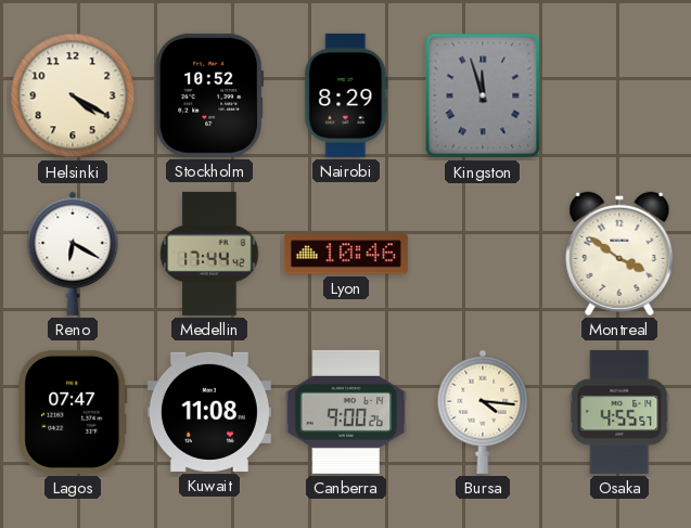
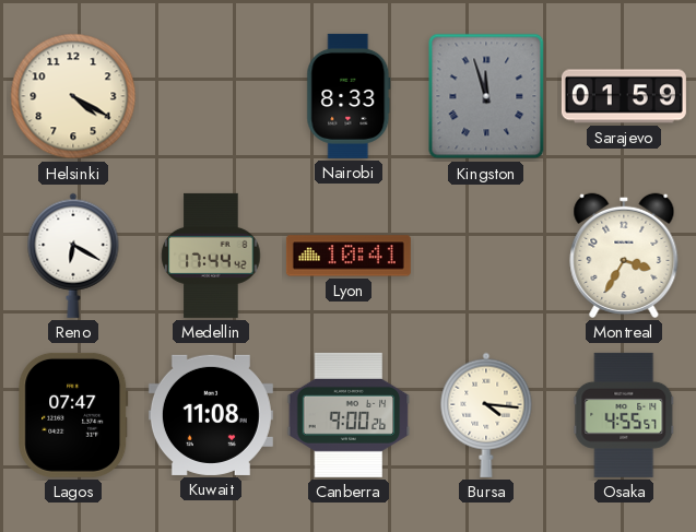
Stockholm: 10:52 -> none (208, 95)
Nairobi: 8:29 -> 8:33 (349, 96)
Sarajevo: none -> 01:59 (624, 96)
Lyon: 10:46 -> 10:41 (349, 256)
Montreal: 3:51 -> 3:35 (624, 256)
